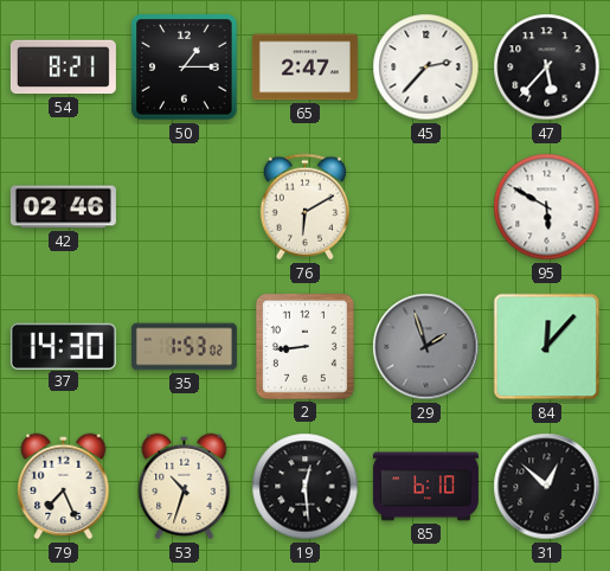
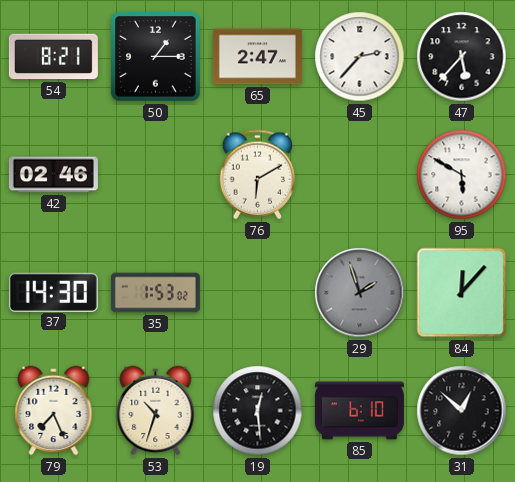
2: 8:44 -> none (304, 346)
